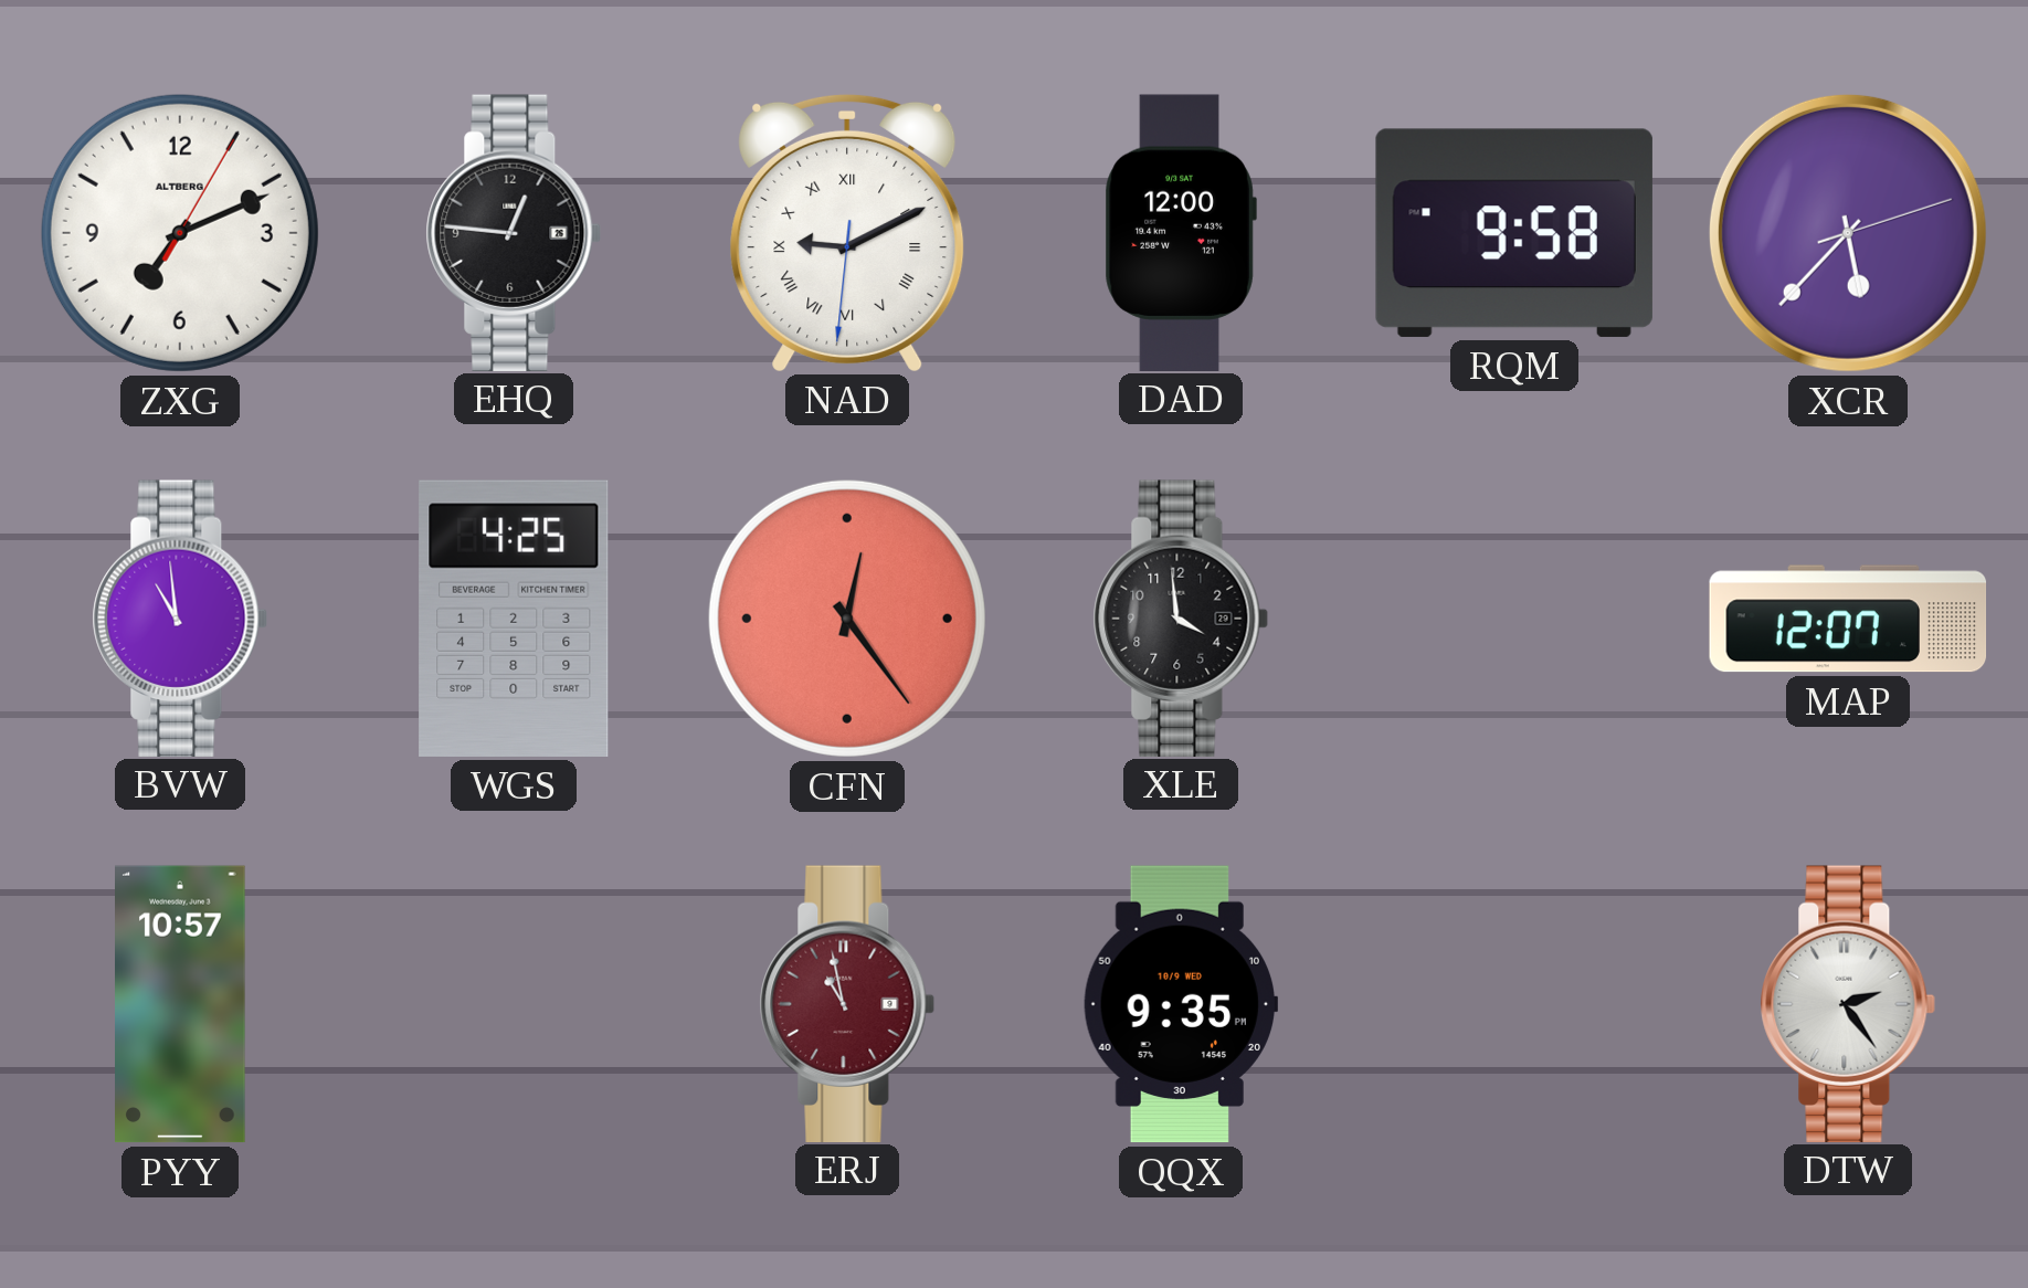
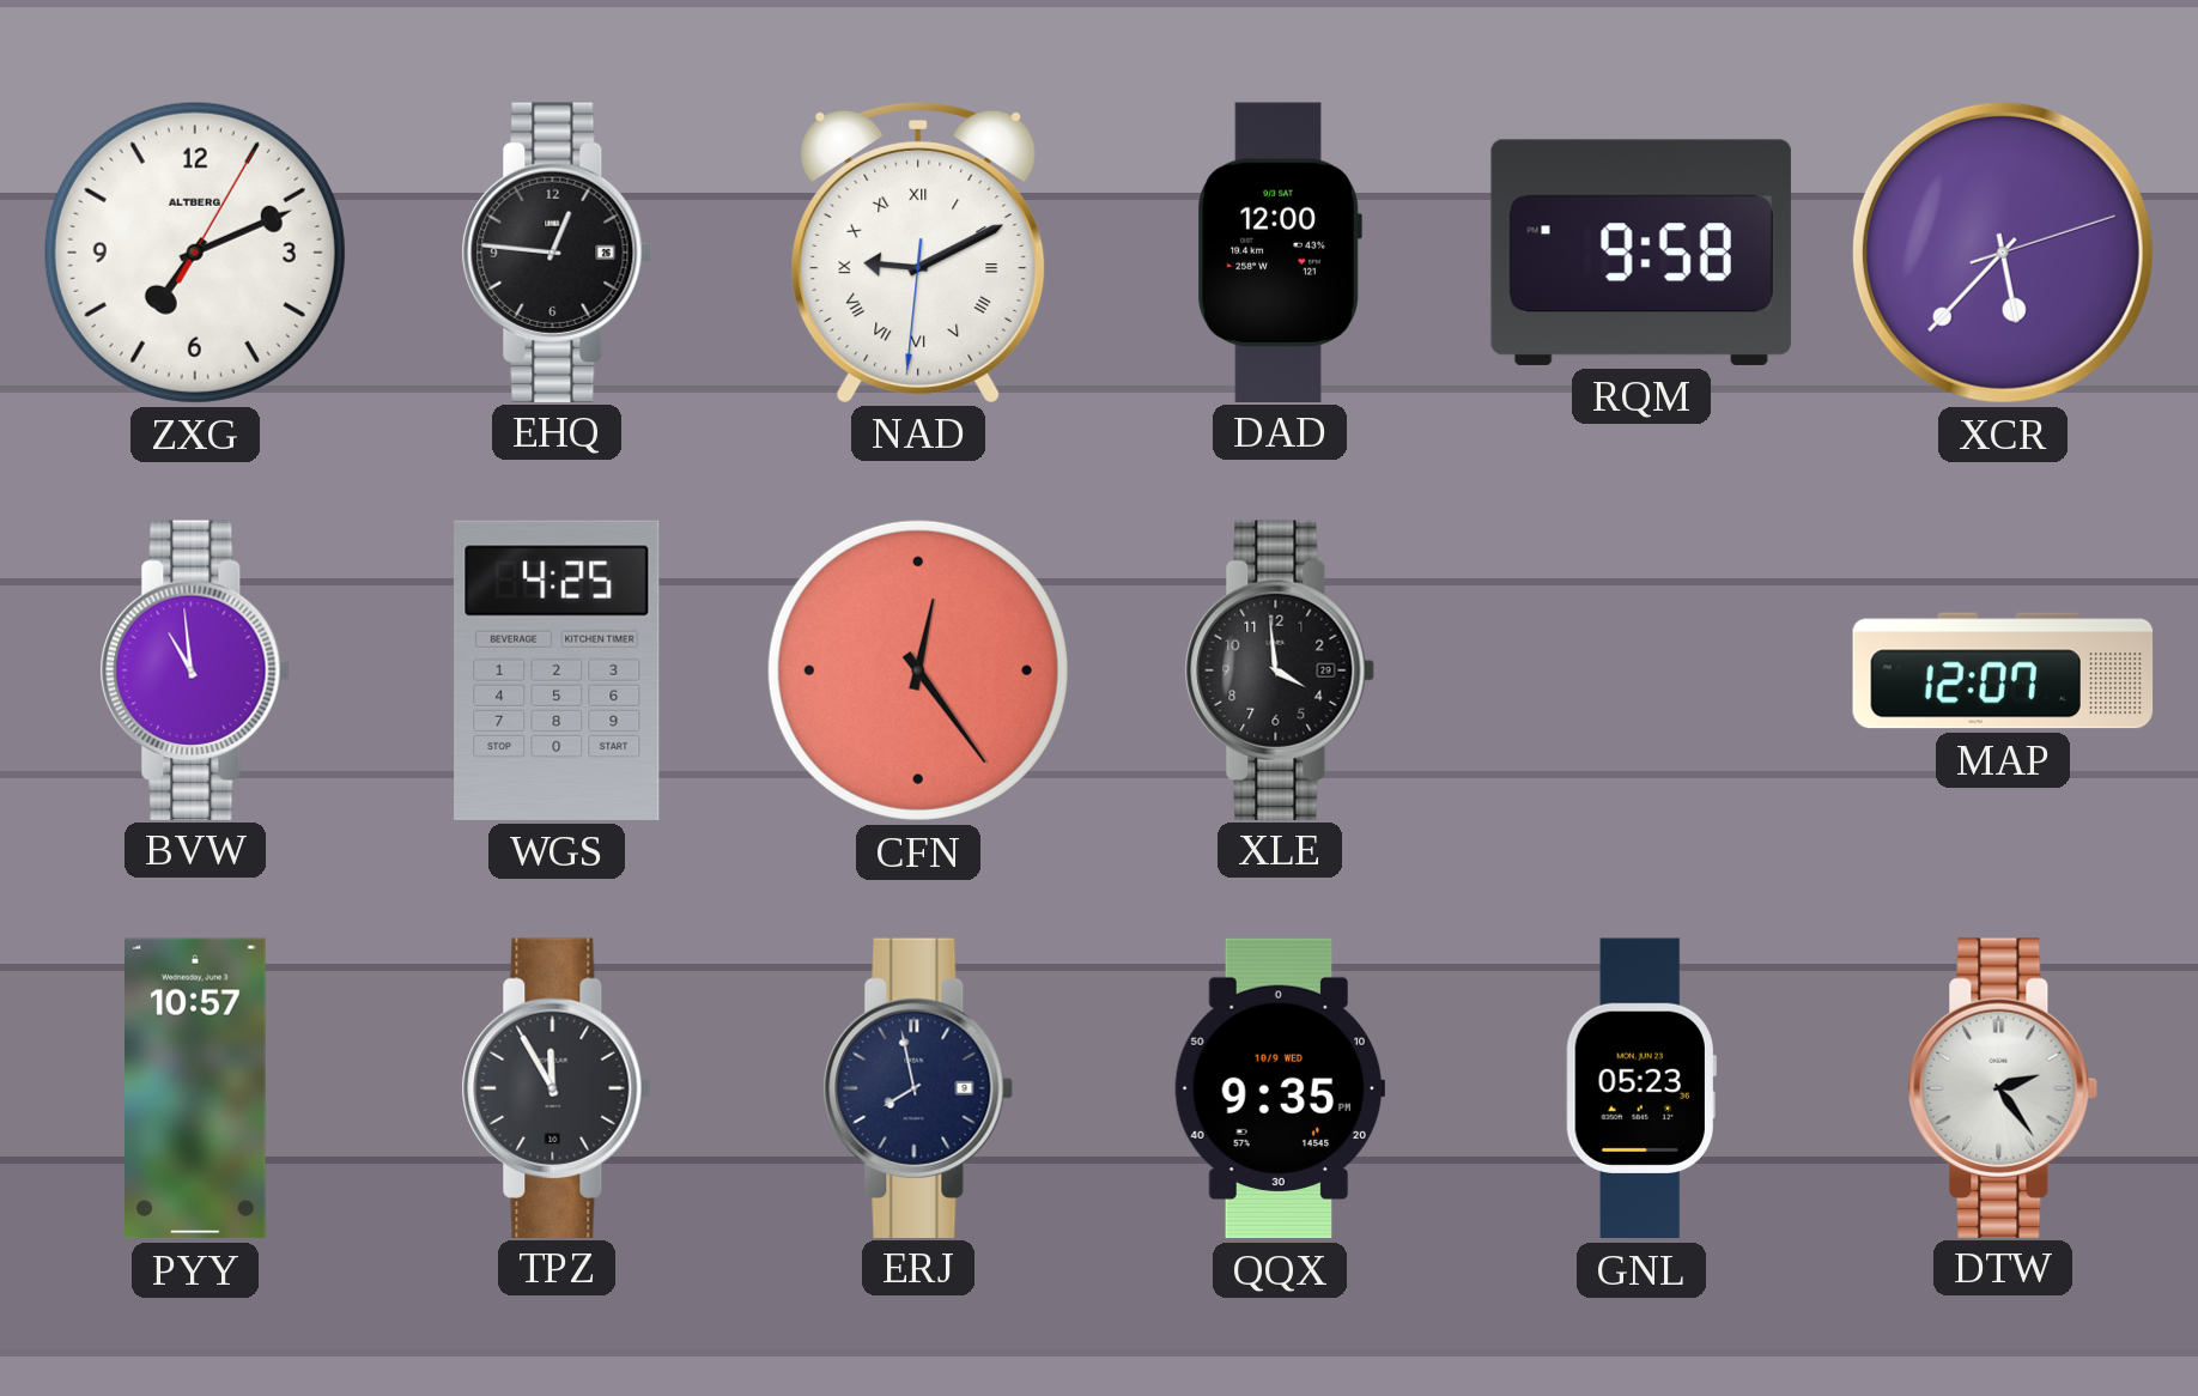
TPZ: none -> 11:55 (557, 1087)
ERJ: 10:58 -> 7:58 (918, 1087)
ERJ dial: burgundy -> navy (918, 1087)
GNL: none -> 05:23 (1641, 1088)
